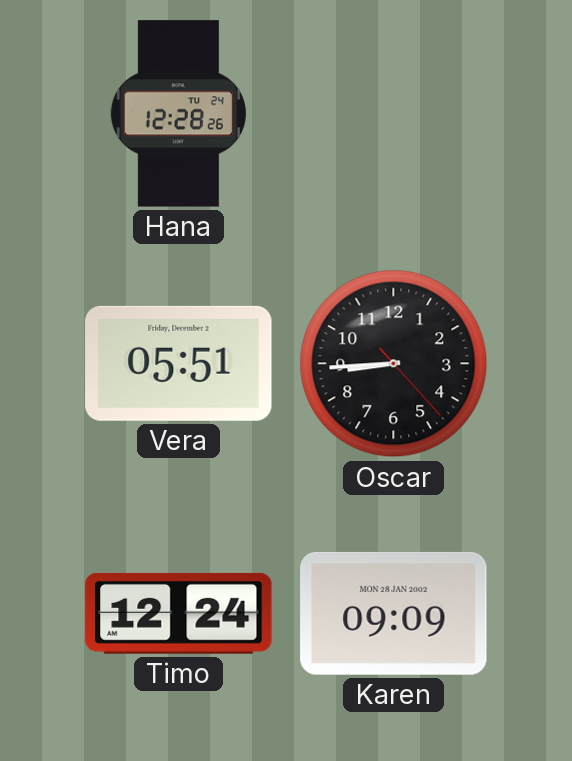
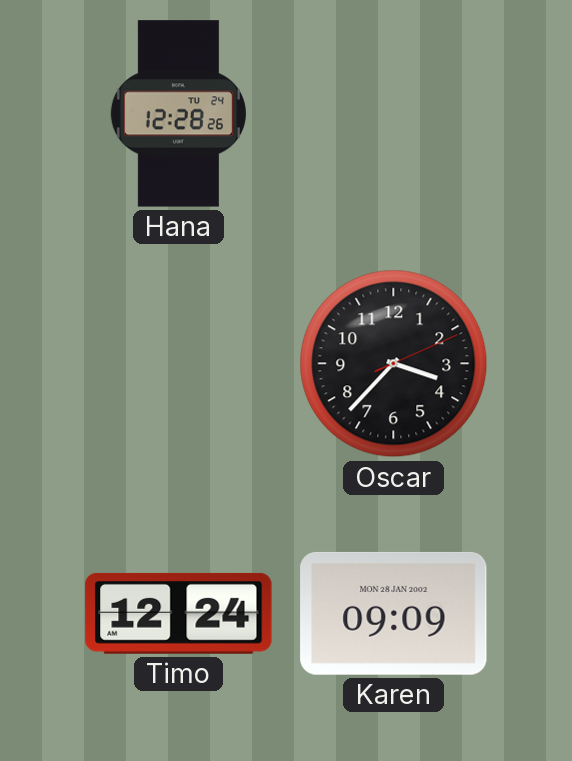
Vera: 05:51 -> none (179, 363)
Oscar: 8:44 -> 3:37 (394, 364)
